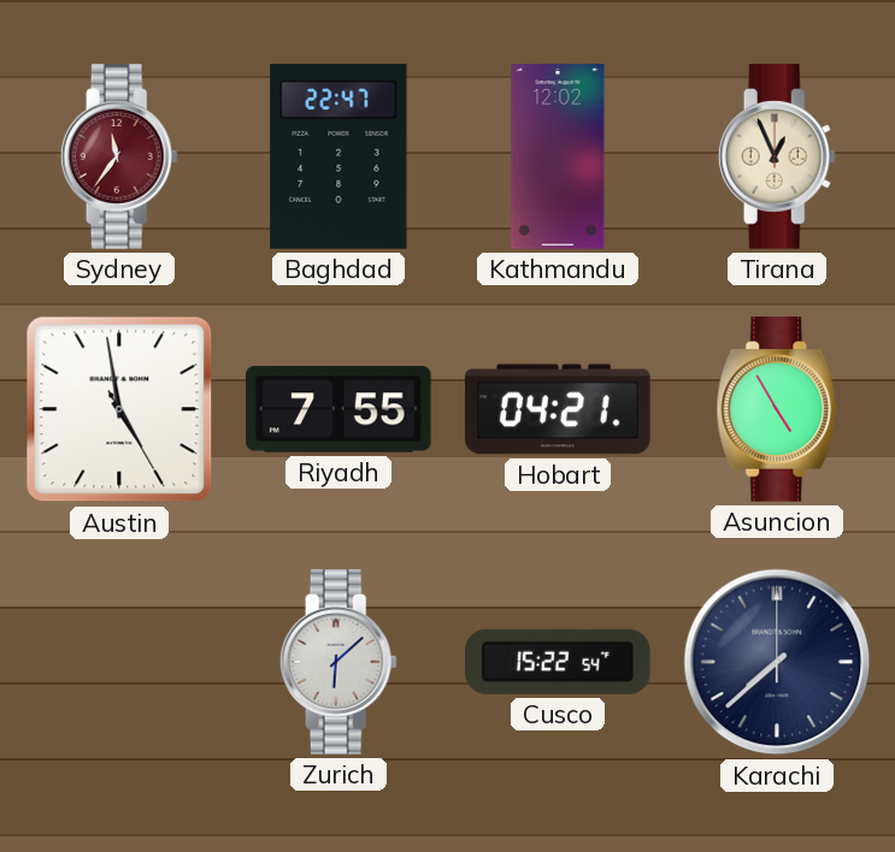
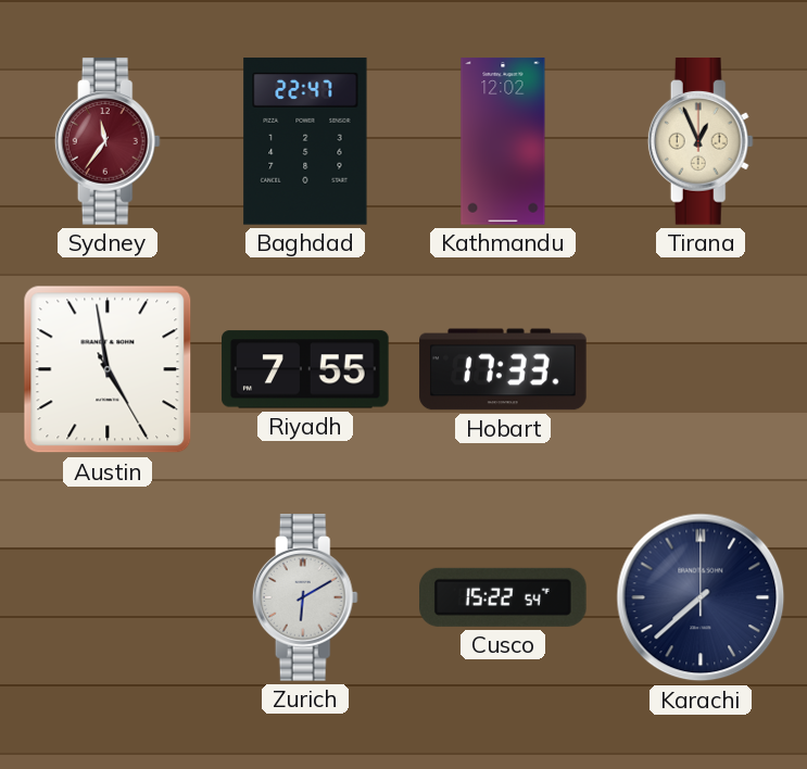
Hobart: 04:21 -> 17:33 (503, 369)
Asuncion: 4:55 -> none (777, 409)
Zurich: 6:08 -> 6:10 (305, 597)
